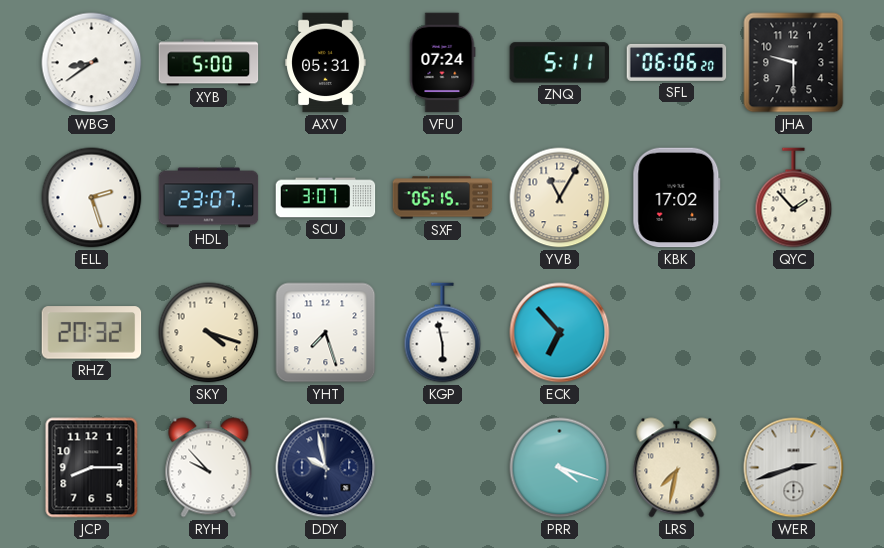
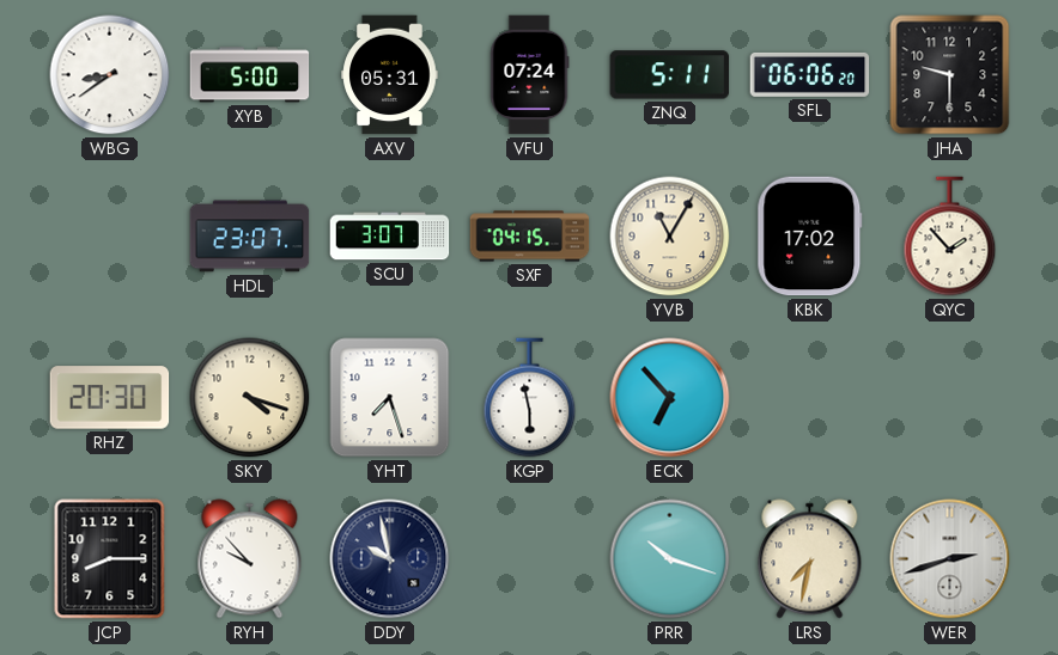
ELL: 2:27 -> none (92, 198)
SXF: 05:15 -> 04:15 (530, 237)
RHZ: 20:32 -> 20:30 (110, 398)
PRR: 4:18 -> 10:18 (670, 559)
